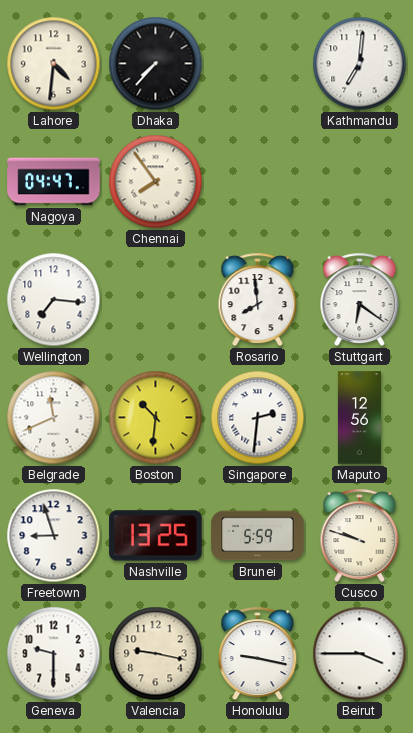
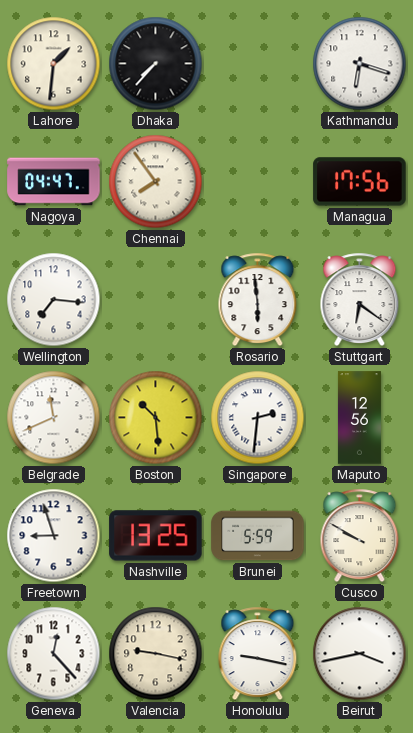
Lahore: 4:31 -> 1:31 (54, 64)
Kathmandu: 7:01 -> 6:18 (360, 64)
Managua: none -> 17:56 (360, 182)
Rosario: 7:59 -> 5:59 (258, 300)
Boston: 10:31 -> 10:29 (156, 418)
Cusco: 9:48 -> 9:50 (360, 536)
Geneva: 9:30 -> 12:23 (54, 654)
Beirut: 3:45 -> 3:43 (360, 654)
